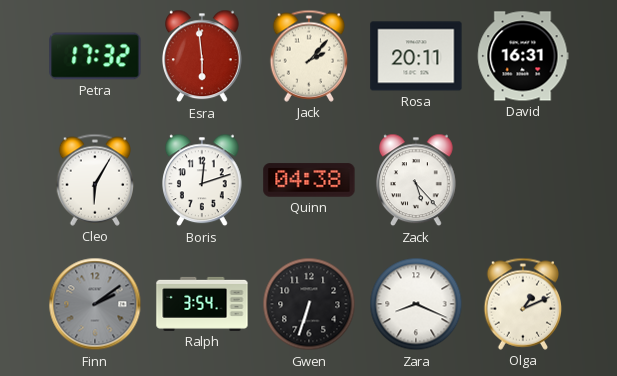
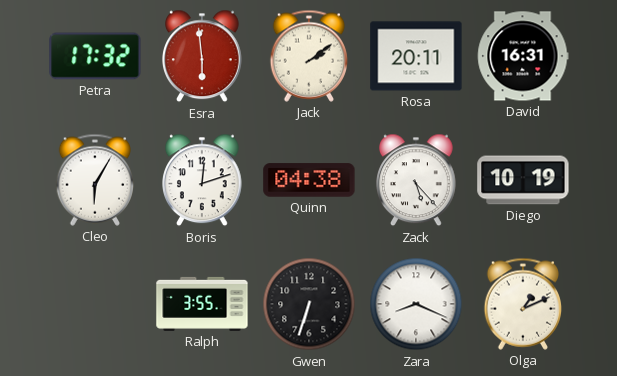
Jack: 2:07 -> 2:09 (309, 56)
Diego: none -> 10:19 (523, 180)
Finn: 2:09 -> none (95, 304)
Ralph: 3:54 -> 3:55 (202, 304)
